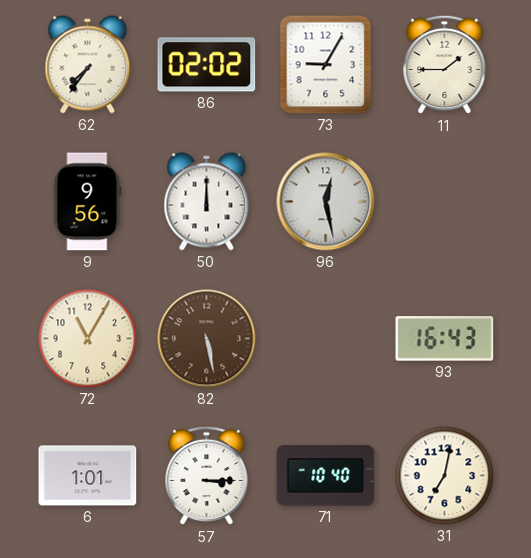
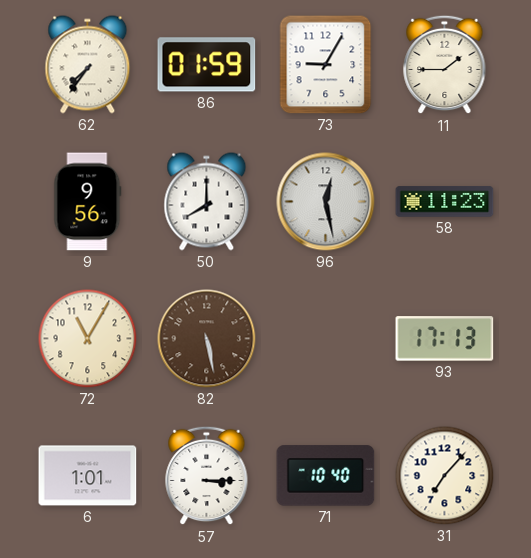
86: 02:02 -> 01:59 (207, 65)
50: 12:00 -> 8:00 (207, 202)
58: none -> 11:23 (445, 202)
93: 16:43 -> 17:13 (445, 339)
31: 7:02 -> 7:07 (445, 476)
